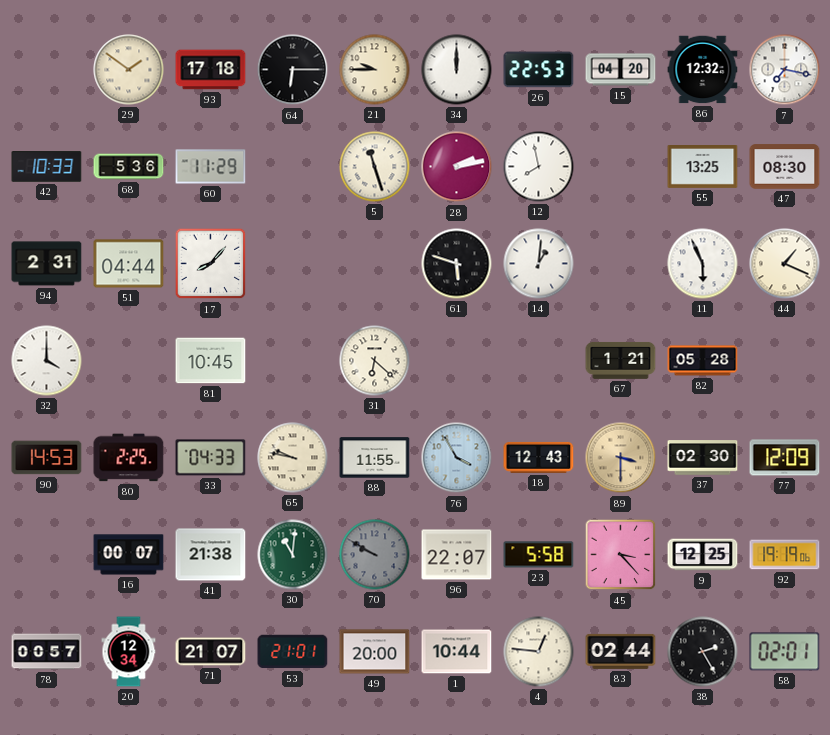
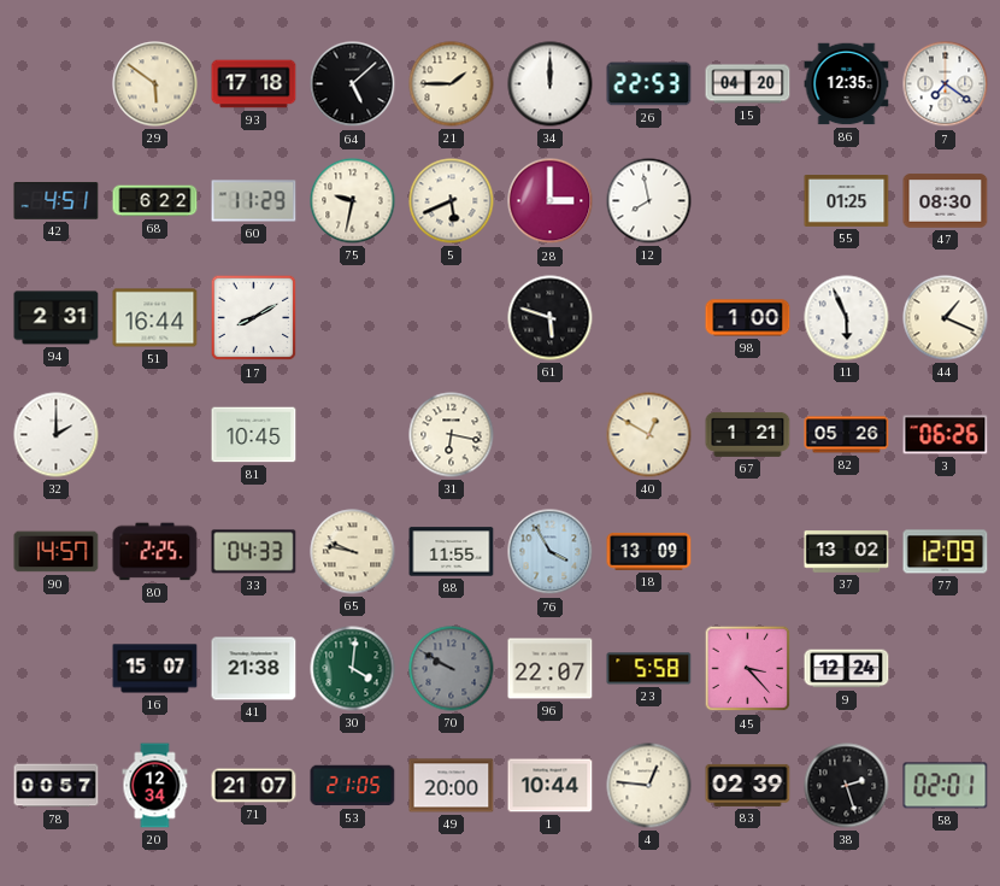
29: 1:51 -> 5:51 (155, 84)
64: 6:15 -> 5:08 (353, 84)
21: 9:45 -> 1:45 (452, 84)
86: 12:32 -> 12:35 (847, 84)
7: 7:17 -> 7:21 (946, 84)
42: 10:33 -> 4:51 (57, 201)
68: 5:36 -> 6:22 (155, 201)
75: none -> 9:32 (353, 201)
5: 11:27 -> 5:41 (452, 201)
28: 2:13 -> 3:00 (551, 201)
55: 13:25 -> 01:25 (847, 201)
51: 04:44 -> 16:44 (155, 318)
17: 8:07 -> 8:10 (254, 318)
14: 1:01 -> none (539, 264)
98: none -> 1:00 (748, 318)
32: 4:00 -> 2:00 (57, 435)
31: 6:22 -> 6:17 (452, 435)
40: none -> 12:50 (649, 435)
82: 05:28 -> 05:26 (847, 435)
3: none -> 06:26 (946, 435)
90: 14:53 -> 14:57 (57, 552)
18: 12:43 -> 13:09 (649, 551)
89: 3:30 -> none (621, 458)
37: 02:30 -> 13:02 (847, 552)
16: 00:07 -> 15:07 (155, 669)
30: 11:01 -> 4:01 (353, 669)
9: 12:25 -> 12:24 (847, 669)
92: 19:19 -> none (785, 555)
53: 21:01 -> 21:05 (353, 786)
83: 02:44 -> 02:39 (748, 785)
38: 2:25 -> 2:27 (847, 786)
